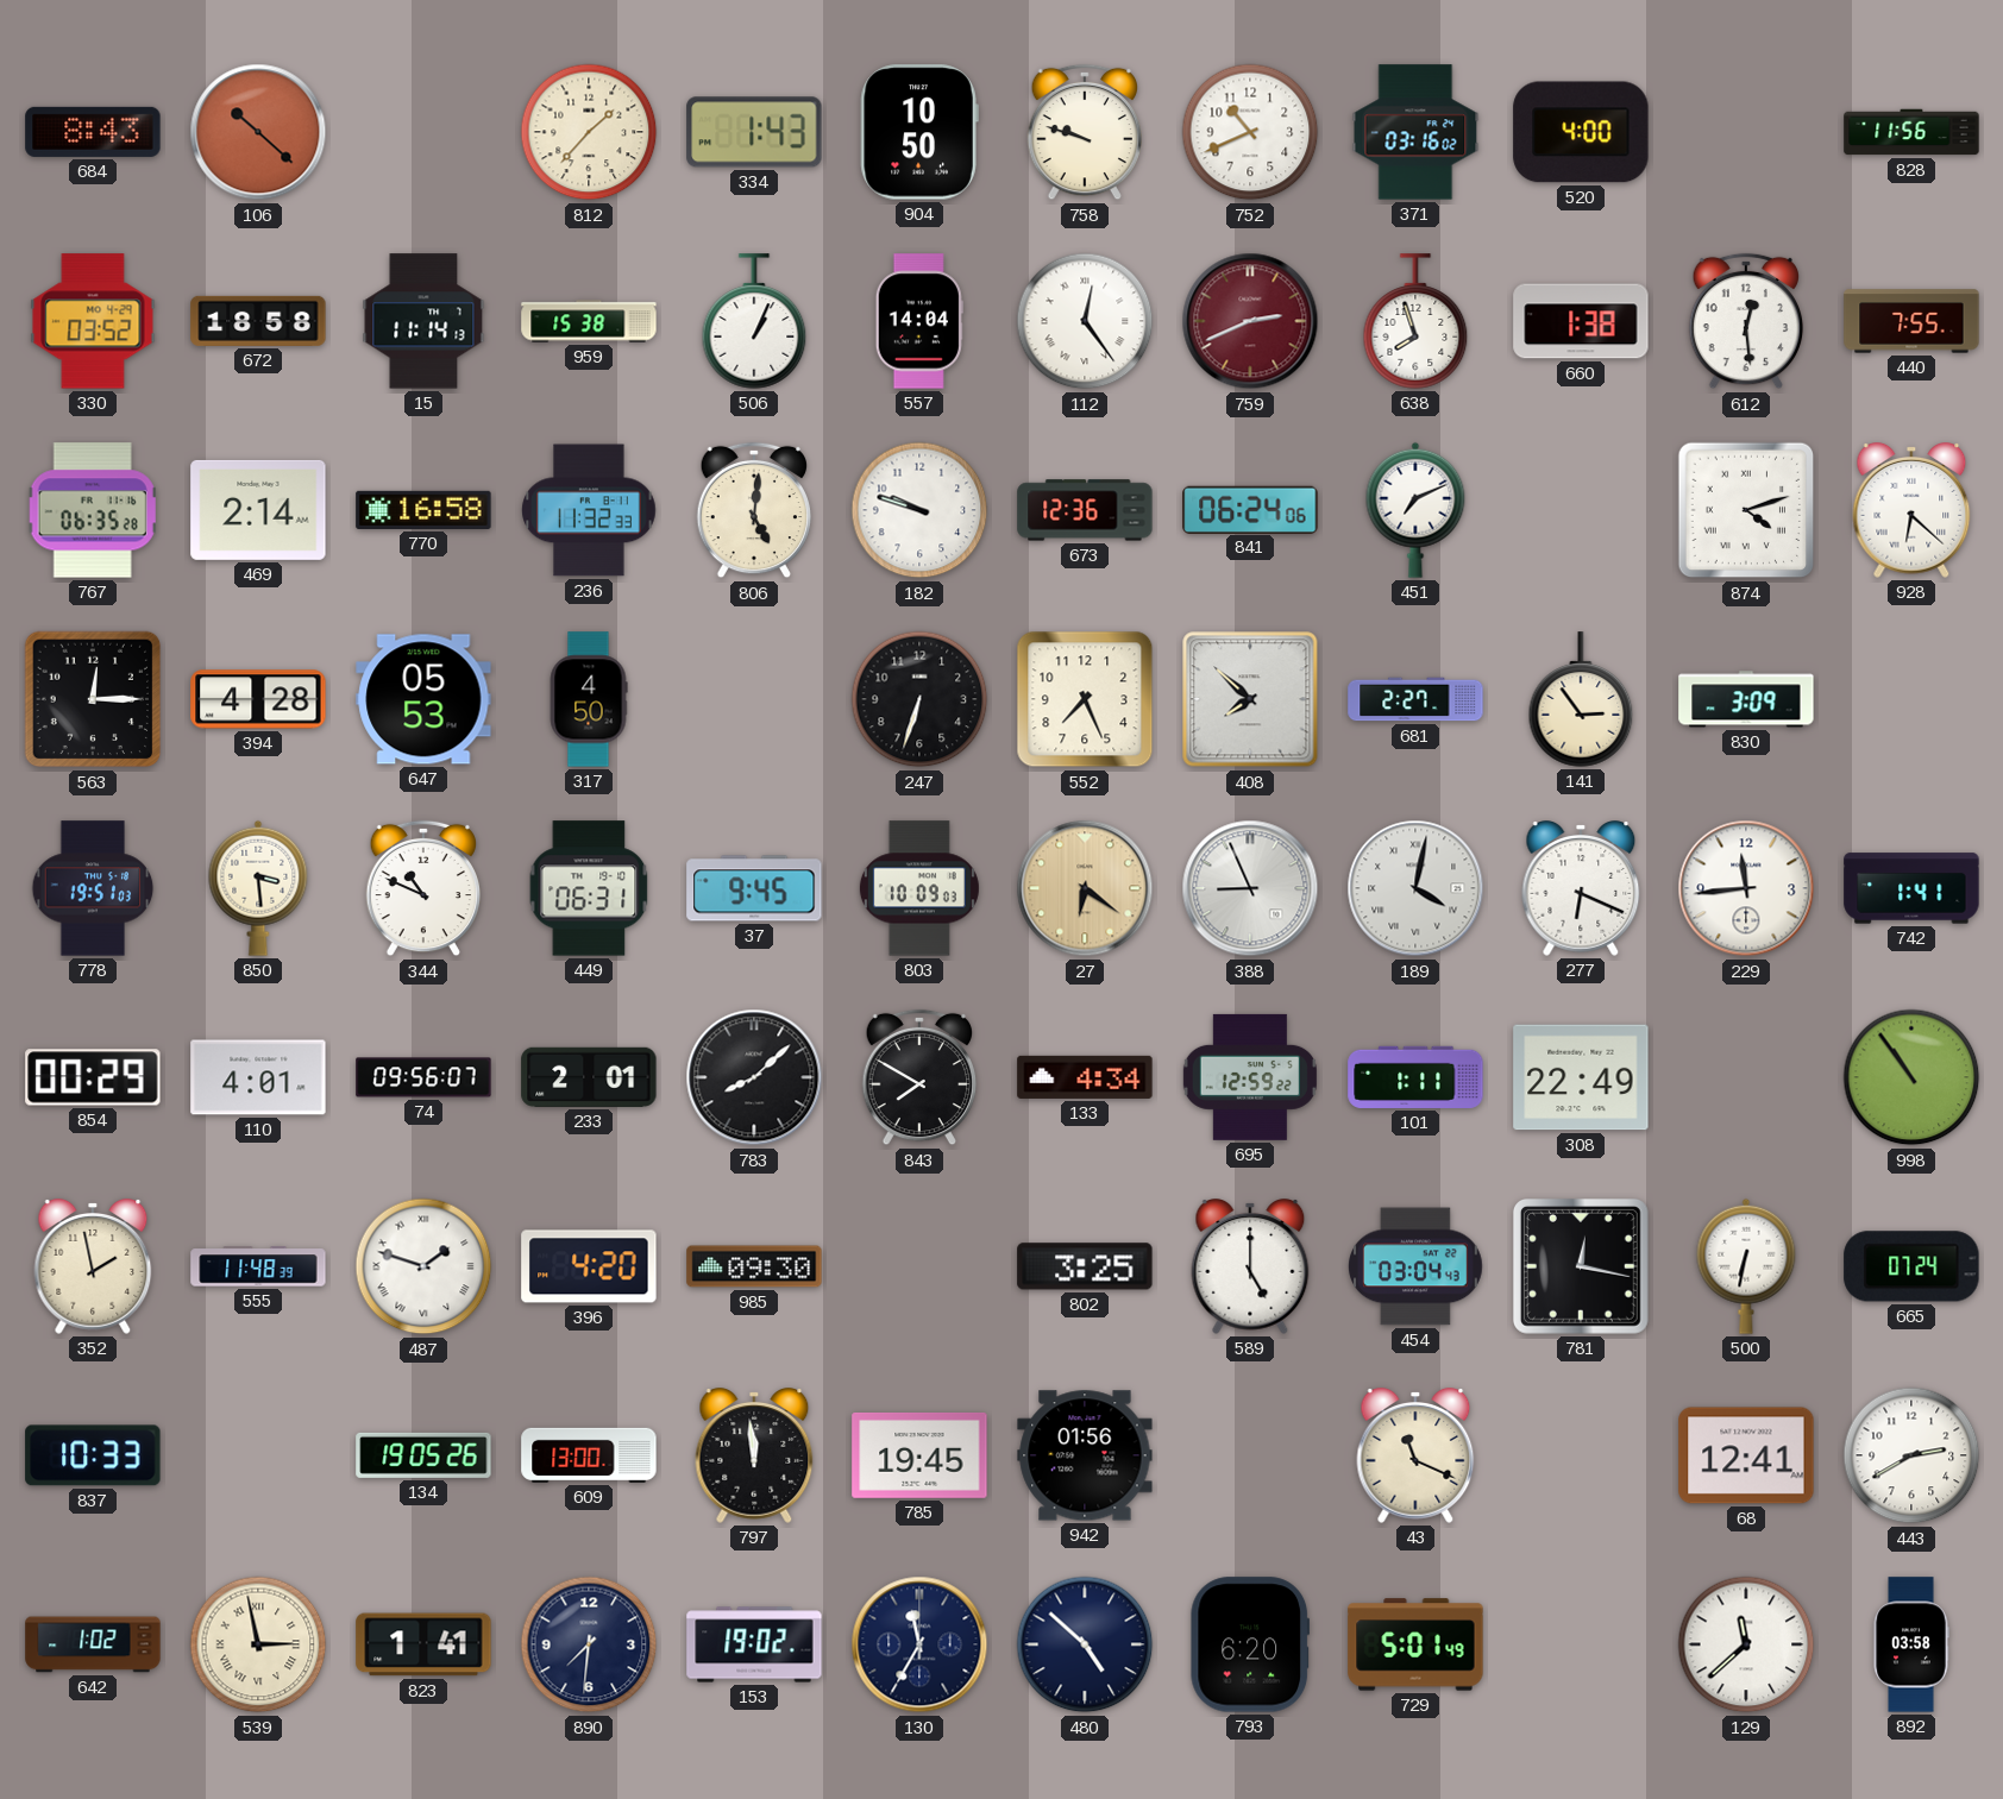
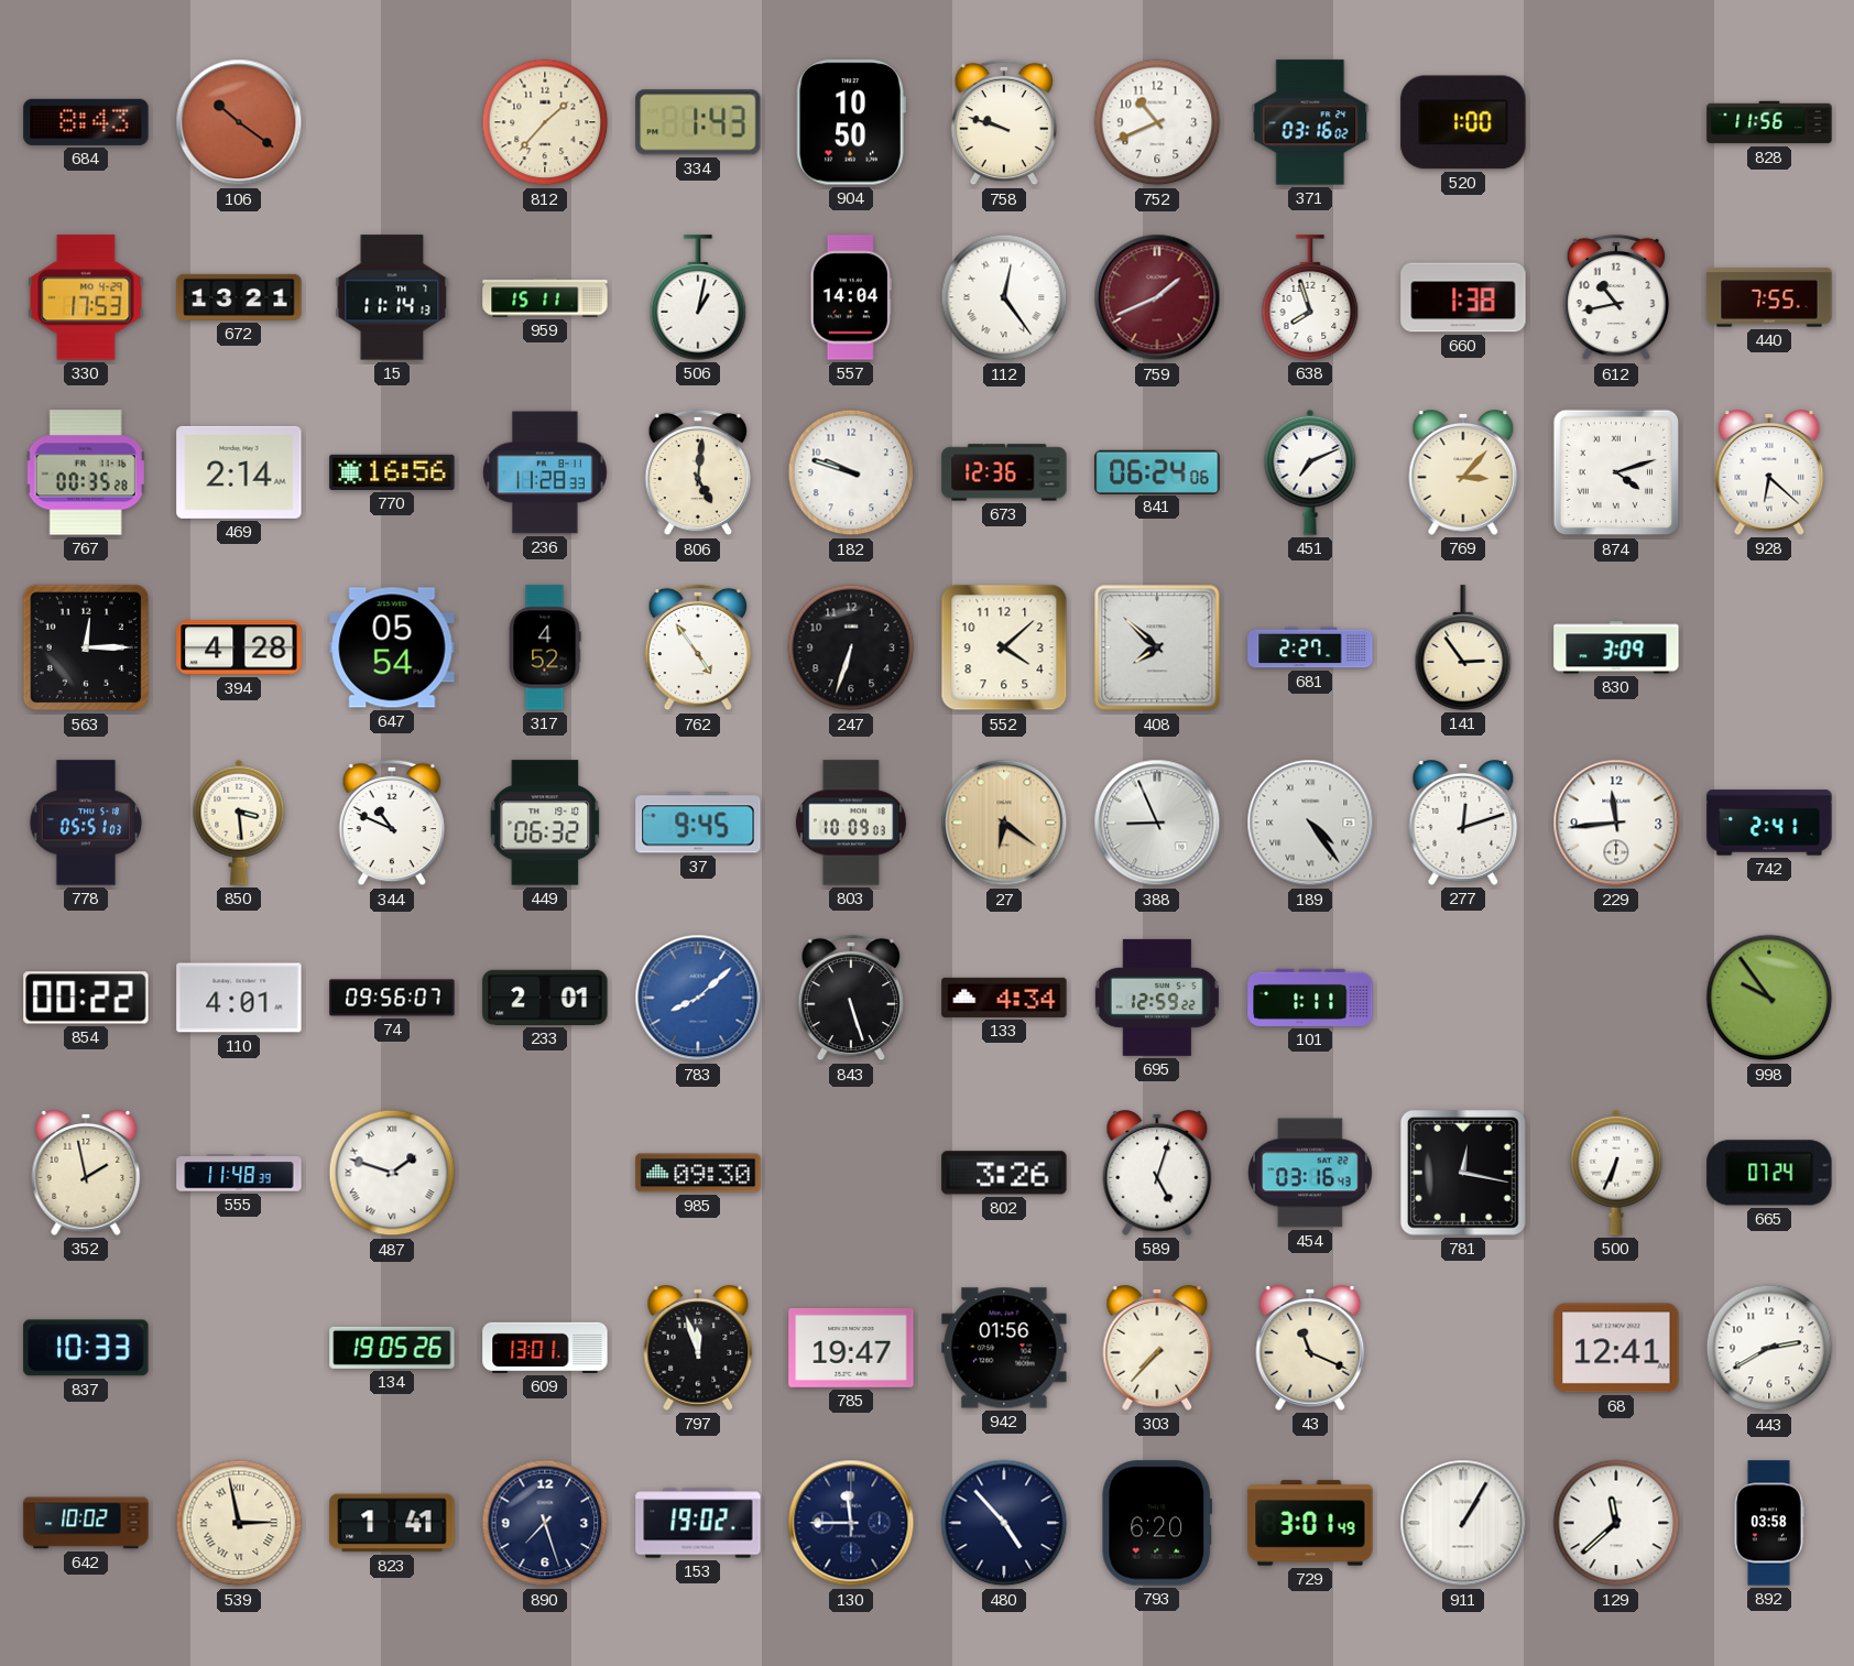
106: 10:22 -> 10:21 (239, 122)
520: 4:00 -> 1:00 (1463, 122)
330: 03:52 -> 17:53 (86, 297)
672: 18:58 -> 13:21 (239, 297)
959: 15:38 -> 15:11 (545, 297)
506: 1:04 -> 1:02 (698, 297)
759: 2:41 -> 1:41 (1157, 297)
612: 12:29 -> 10:43 (1616, 297)
767: 06:35 -> 00:35 (86, 472)
770: 16:58 -> 16:56 (392, 472)
236: 11:32 -> 11:28 (545, 472)
769: none -> 3:07 (1463, 473)
647: 05:53 -> 05:54 (392, 647)
317: 4:50 -> 4:52 (545, 647)
762: none -> 4:54 (698, 647)
552: 7:26 -> 4:08 (1004, 647)
778: 19:51 -> 05:51 (86, 823)
449: 06:31 -> 06:32 (545, 823)
189: 4:02 -> 4:24 (1310, 823)
277: 6:19 -> 12:12 (1463, 824)
742: 1:41 -> 2:41 (1769, 823)
854: 00:29 -> 00:22 (86, 998)
783 dial: black -> blue (698, 998)
843: 7:50 -> 5:27 (851, 998)
308: 22:49 -> none (1581, 1077)
998: 10:54 -> 9:54 (1769, 998)
396: 4:20 -> none (589, 1266)
802: 3:25 -> 3:26 (1004, 1173)
589: 5:00 -> 5:03 (1157, 1174)
454: 03:04 -> 03:16 (1311, 1173)
500: 6:32 -> 6:34 (1616, 1173)
609: 13:00 -> 13:01 (545, 1348)
797: 11:59 -> 11:57 (698, 1349)
785: 19:45 -> 19:47 (851, 1348)
303: none -> 7:37 (1157, 1349)
642: 1:02 -> 10:02 (86, 1523)
890: 7:31 -> 7:27 (545, 1523)
130: 11:35 -> 11:45 (851, 1523)
480: 4:52 -> 4:53 (1004, 1523)
729: 5:01 -> 3:01 (1310, 1523)
911: none -> 1:05 (1463, 1523)
